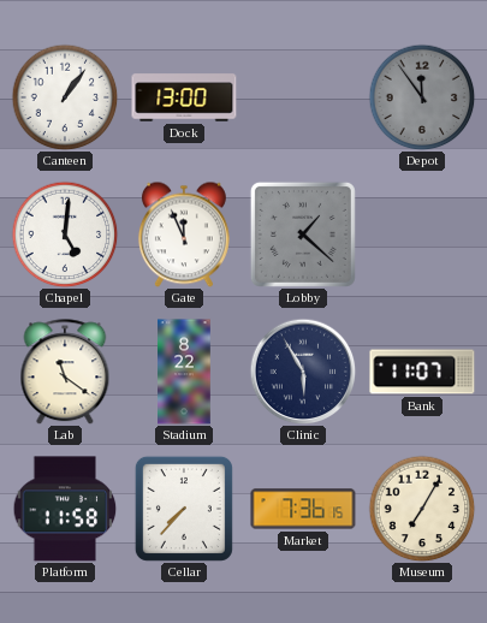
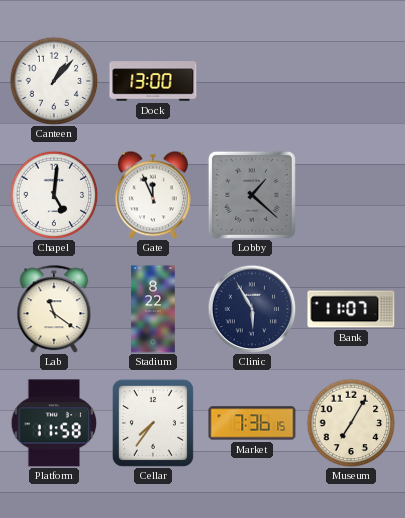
Canteen: 1:06 -> 1:07 (54, 81)
Depot: 11:54 -> none (422, 97)
Cellar: 7:37 -> 7:36 (153, 423)
